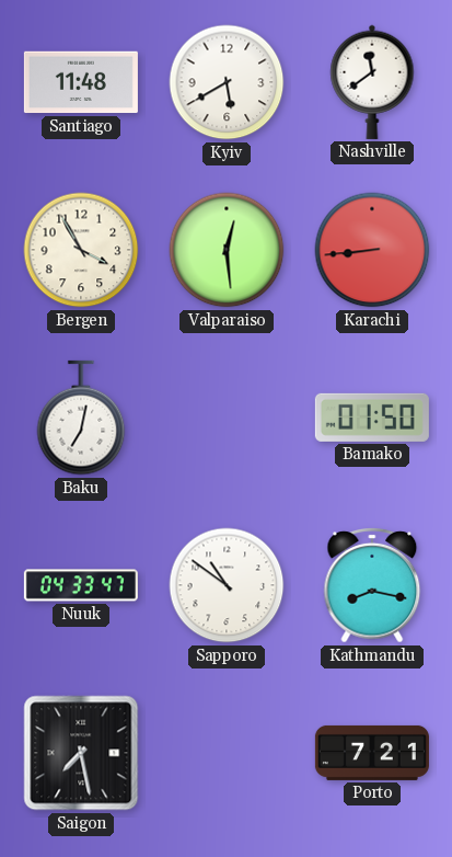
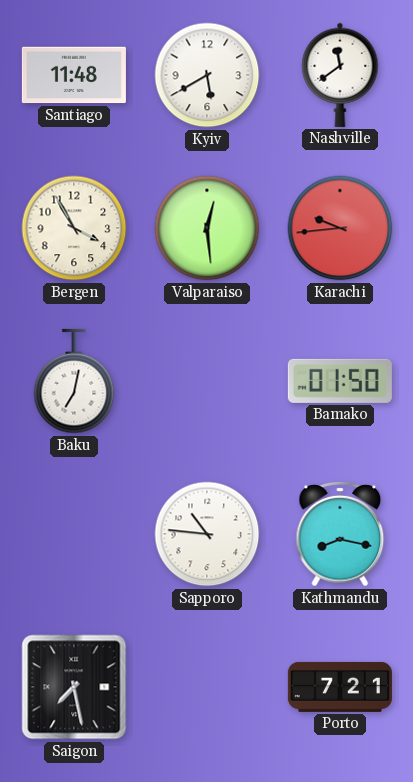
Karachi: 8:44 -> 9:44 (340, 228)
Nuuk: 04:33 -> none (81, 585)
Sapporo: 10:51 -> 10:46 (207, 534)
